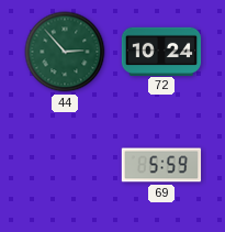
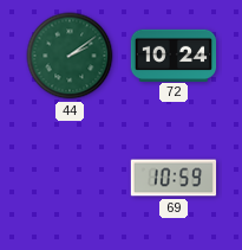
44: 2:53 -> 2:09 (70, 56)
69: 5:59 -> 10:59 (174, 178)
